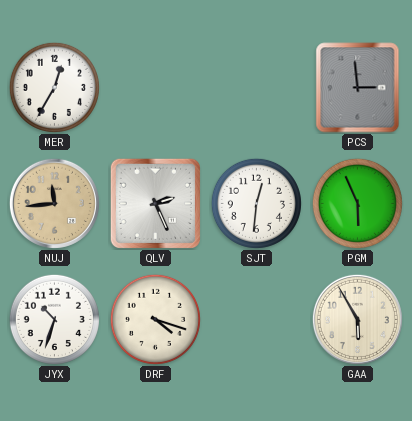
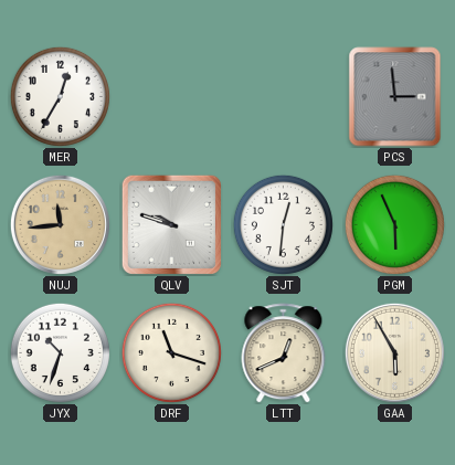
QLV: 2:26 -> 9:48 (171, 224)
DRF: 4:18 -> 11:18 (171, 352)
LTT: none -> 12:41 (284, 353)
